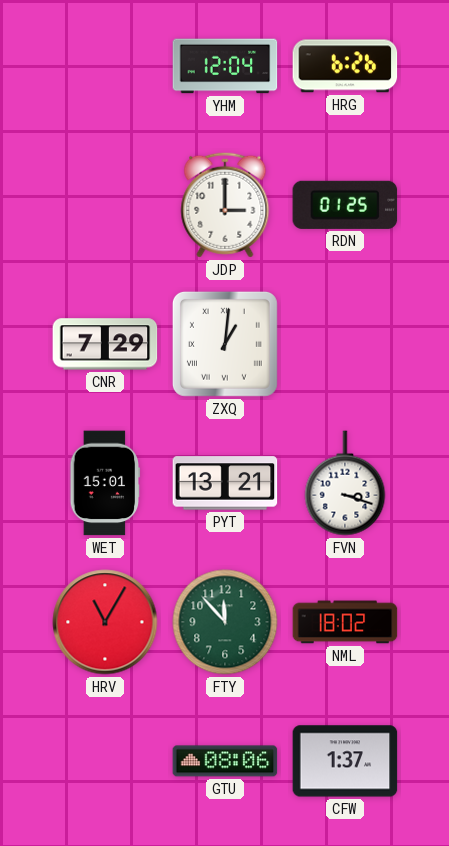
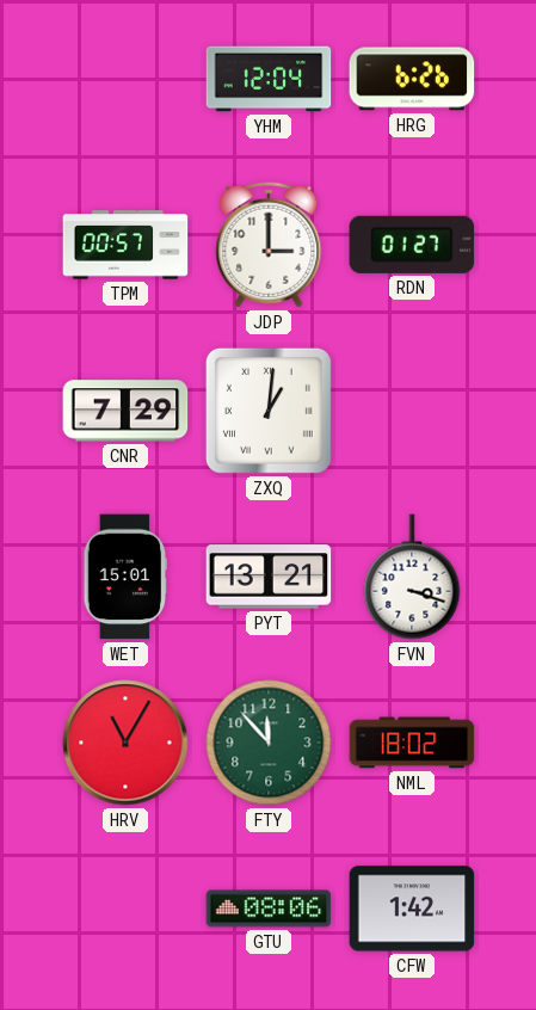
TPM: none -> 00:57 (125, 245)
RDN: 01:25 -> 01:27 (412, 245)
CFW: 1:37 -> 1:42 (412, 909)
